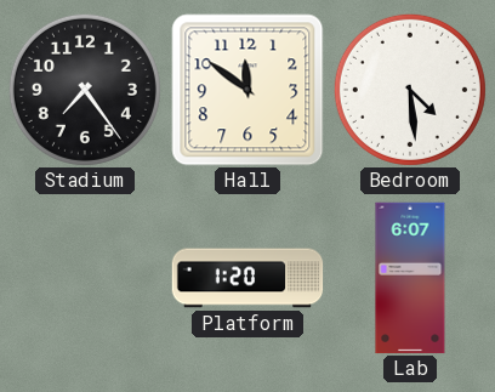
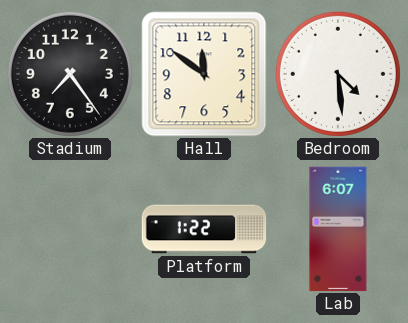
Platform: 1:20 -> 1:22 (204, 229)
